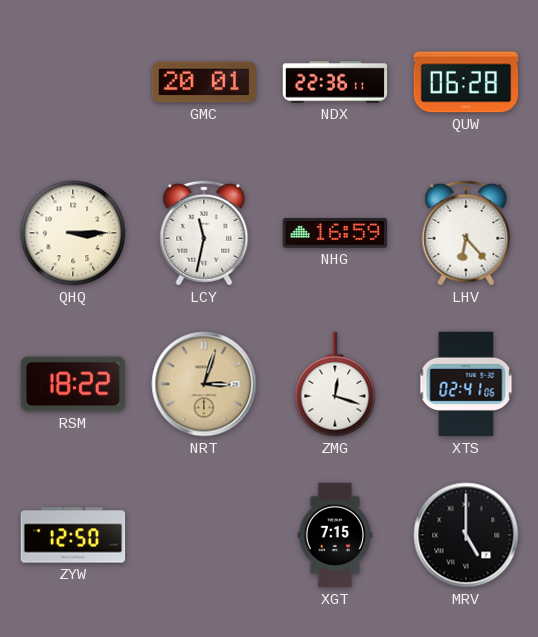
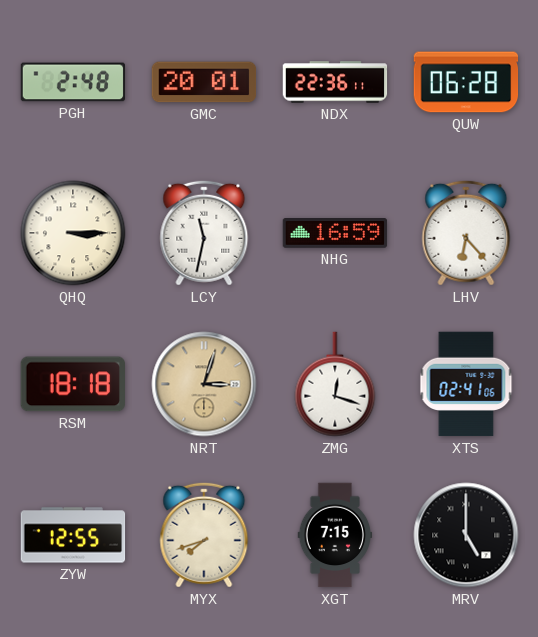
PGH: none -> 2:48 (73, 82)
RSM: 18:22 -> 18:18 (72, 384)
ZYW: 12:50 -> 12:55 (73, 535)
MYX: none -> 7:42 (204, 535)
